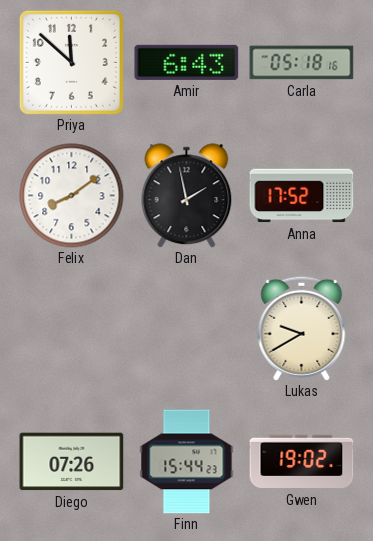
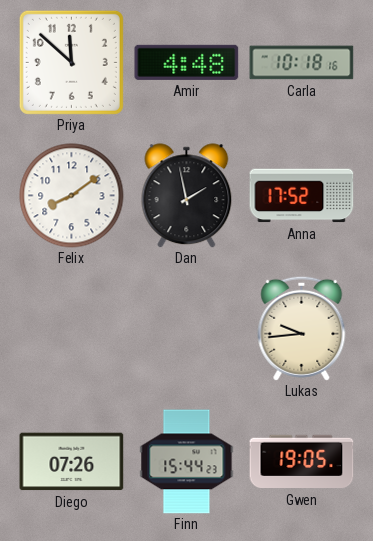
Amir: 6:43 -> 4:48 (187, 62)
Carla: 05:18 -> 10:18 (302, 63)
Lukas: 9:40 -> 9:44 (302, 328)
Gwen: 19:02 -> 19:05 (302, 462)
